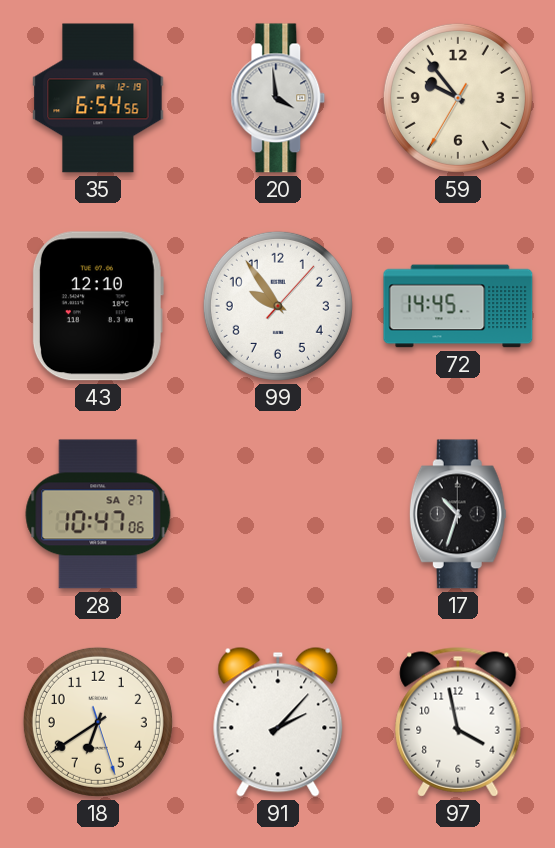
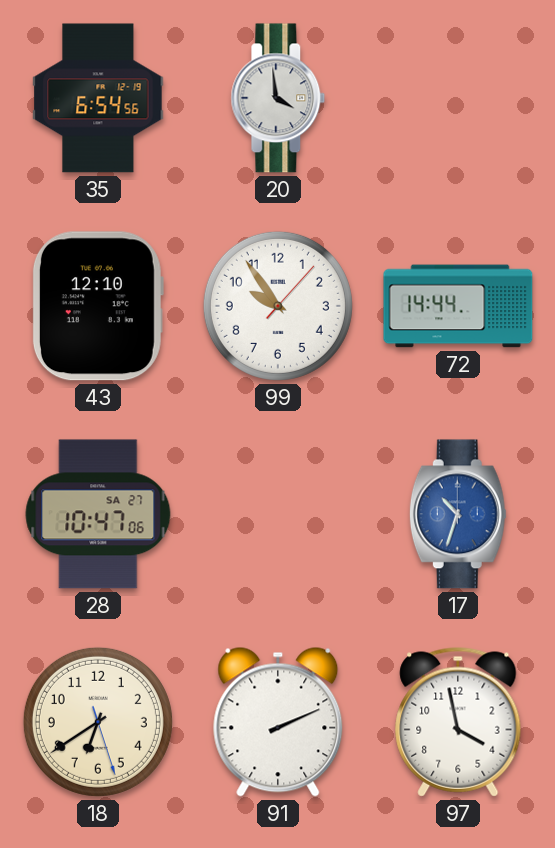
59: 9:53 -> none (458, 98)
72: 14:45 -> 14:44 (458, 306)
17 dial: black -> blue (458, 514)
91: 2:07 -> 2:11 (278, 722)
